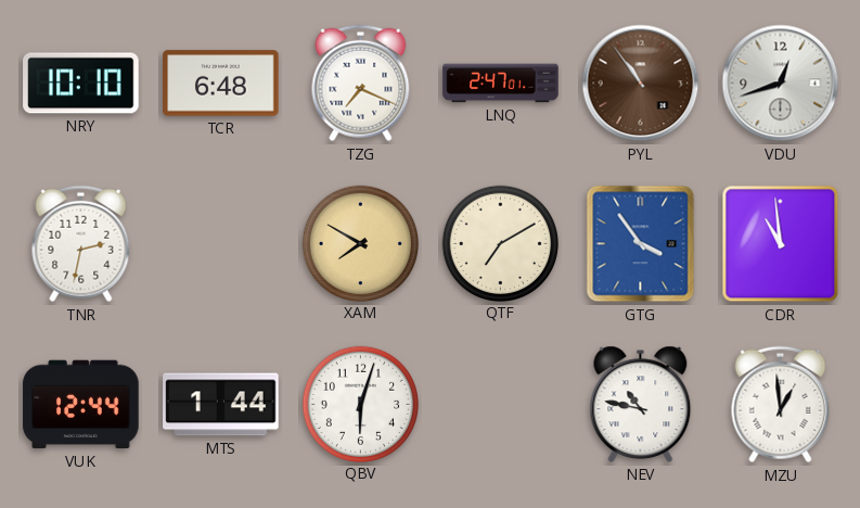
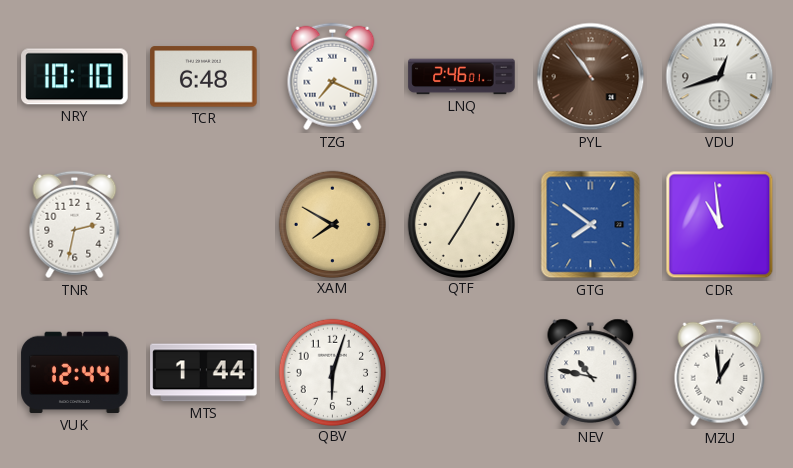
LNQ: 2:47 -> 2:46 (462, 77)
QTF: 7:10 -> 7:05 (461, 224)
GTG: 3:54 -> 7:51 (591, 225)
